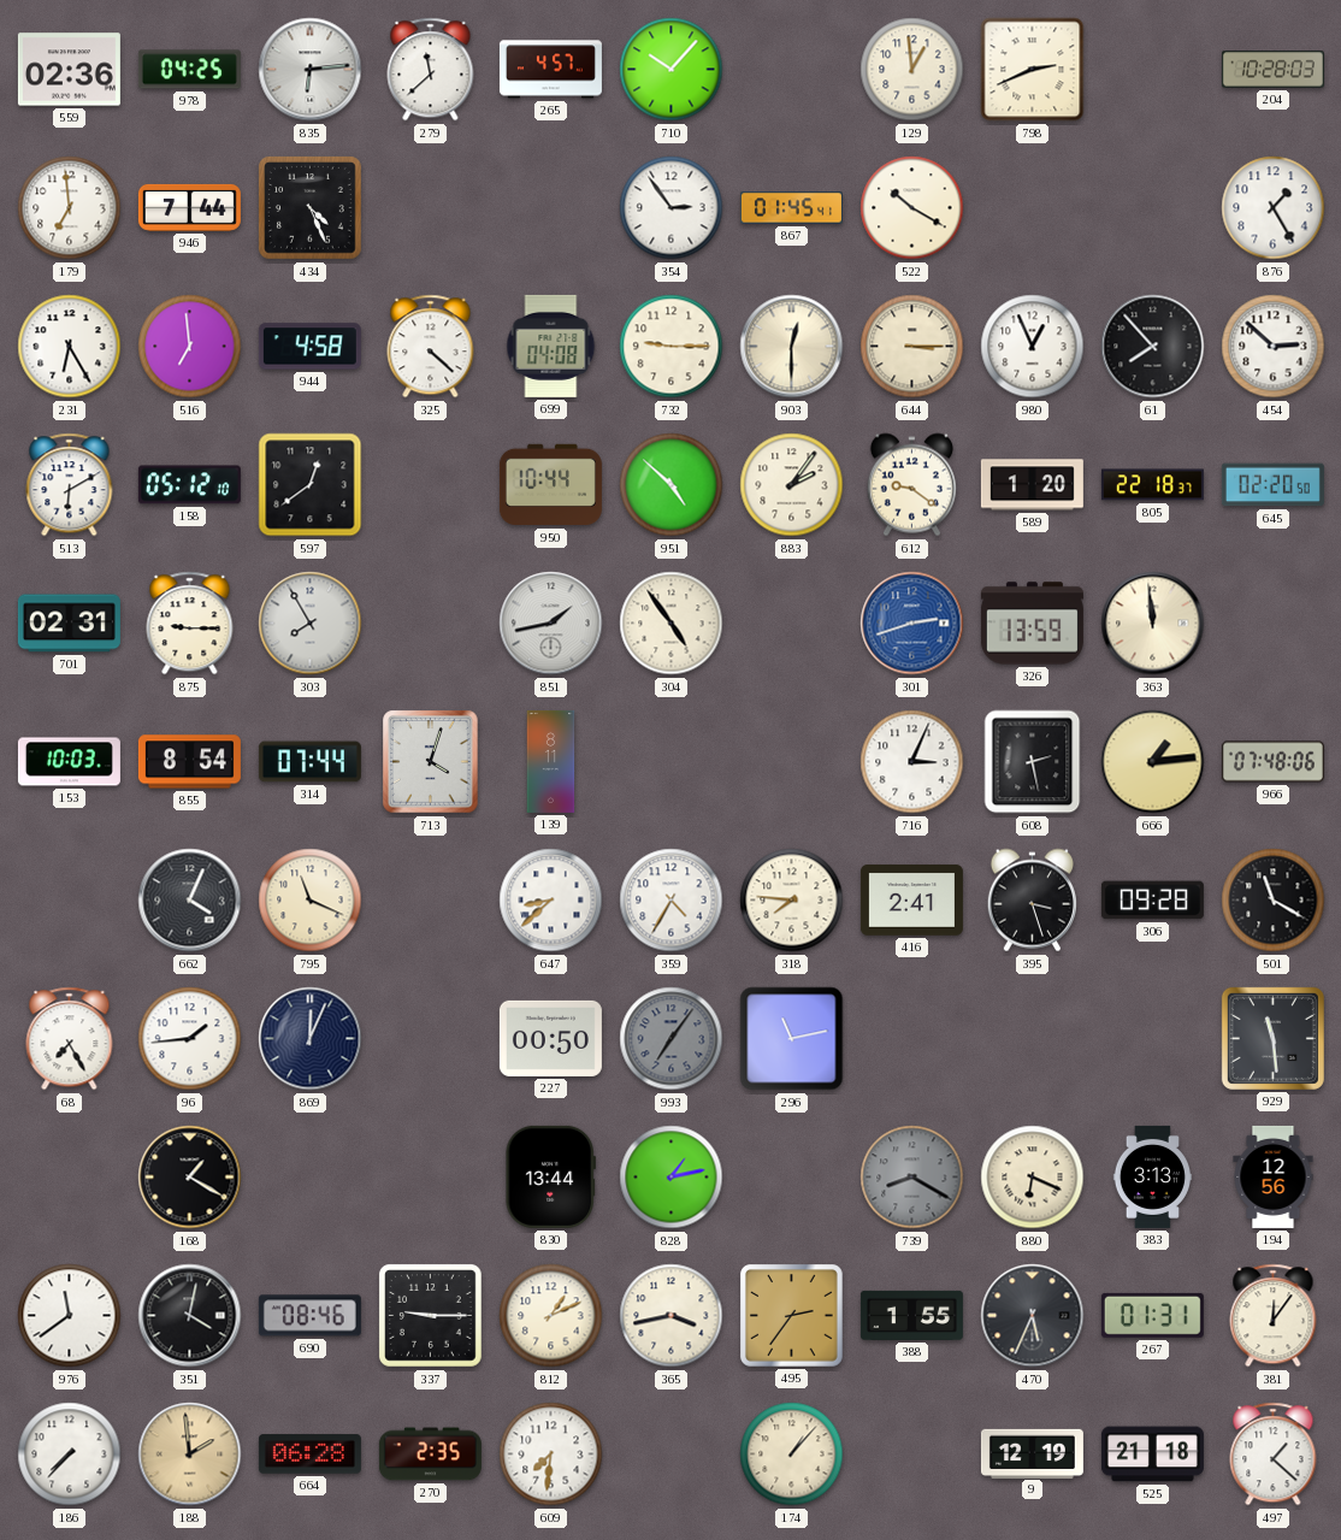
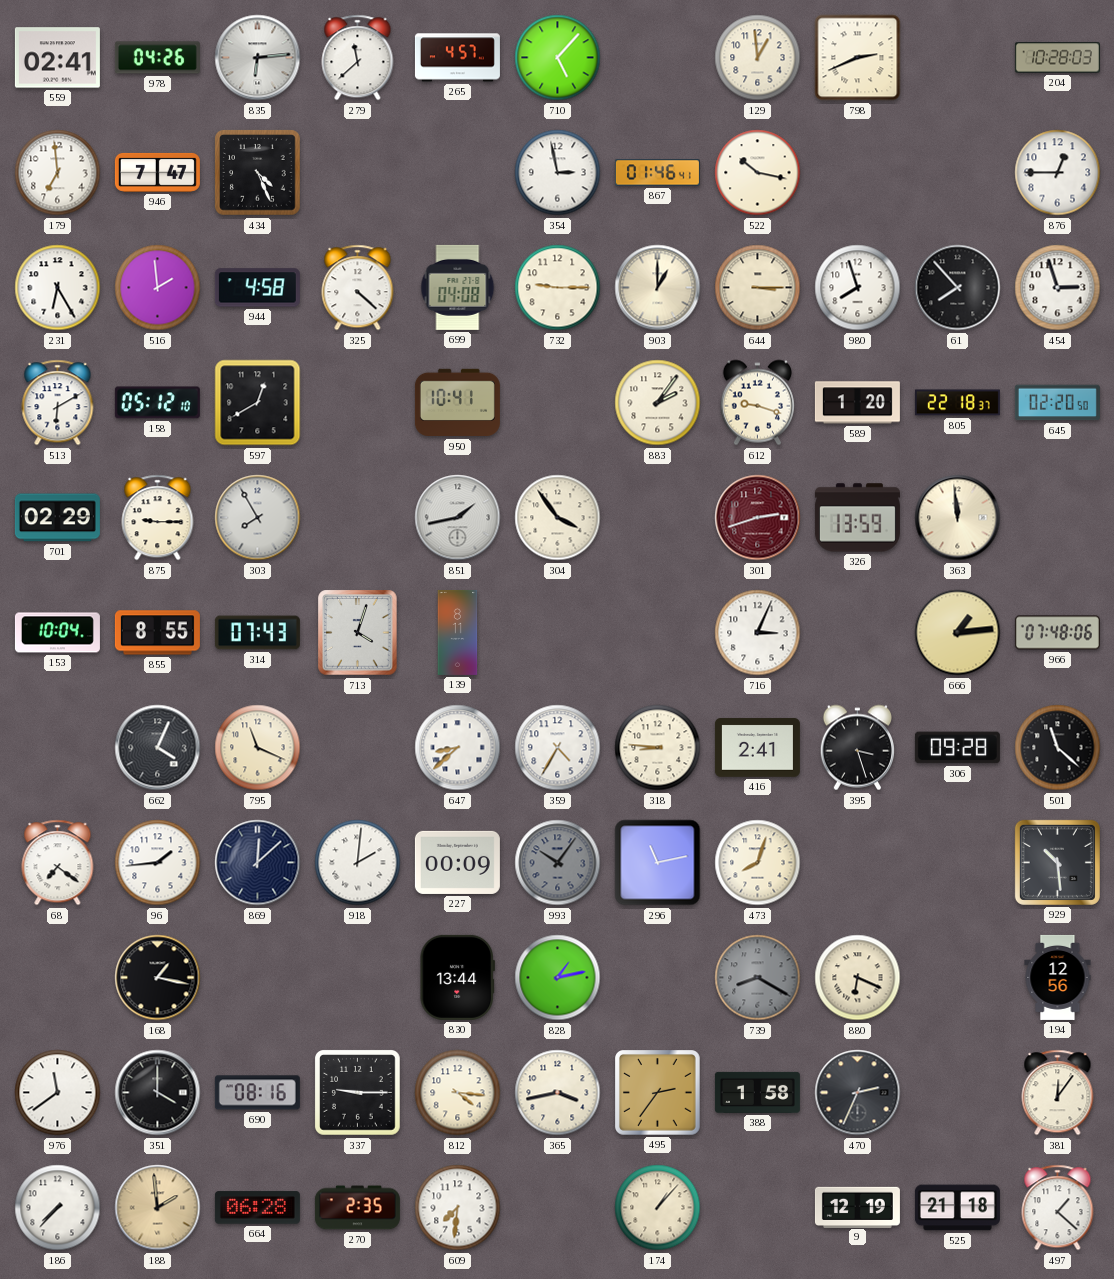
559: 02:36 -> 02:41 (57, 58)
978: 04:25 -> 04:26 (157, 58)
710: 10:07 -> 5:07 (558, 58)
946: 7:44 -> 7:47 (157, 172)
354: 2:54 -> 2:58 (558, 173)
867: 01:45 -> 01:46 (657, 173)
522: 10:20 -> 10:17 (758, 173)
876: 1:25 -> 12:45 (1058, 173)
516: 6:59 -> 1:59 (158, 288)
903: 12:30 -> 1:00 (658, 288)
980: 12:56 -> 7:57 (858, 288)
454: 2:52 -> 2:57 (1058, 288)
597: 12:39 -> 12:40 (258, 403)
950: 10:44 -> 10:41 (457, 403)
951: 4:52 -> none (672, 485)
612: 9:21 -> 9:18 (757, 403)
701: 02:31 -> 02:29 (57, 518)
304: 4:54 -> 3:54 (558, 518)
301 dial: blue -> burgundy (758, 518)
153: 10:03 -> 10:04 (57, 633)
855: 8:54 -> 8:55 (157, 633)
314: 07:44 -> 07:43 (257, 633)
608: 2:28 -> none (1033, 762)
318: 7:46 -> 8:46 (658, 748)
501: 11:20 -> 11:22 (1058, 748)
68: 7:25 -> 7:21 (58, 863)
869: 12:04 -> 12:08 (258, 863)
918: none -> 2:01 (358, 863)
227: 00:50 -> 00:09 (457, 862)
993: 7:06 -> 10:06 (558, 863)
473: none -> 8:03 (758, 863)
929: 11:29 -> 10:29 (1057, 862)
168: 1:20 -> 1:17 (158, 978)
383: 3:13 -> none (1152, 1176)
351: 4:02 -> 4:00 (158, 1093)
690: 08:46 -> 08:16 (257, 1093)
812: 1:11 -> 4:16 (458, 1093)
388: 1:55 -> 1:58 (757, 1092)
470: 5:34 -> 2:34 (858, 1093)
267: 01:31 -> none (1152, 1315)
